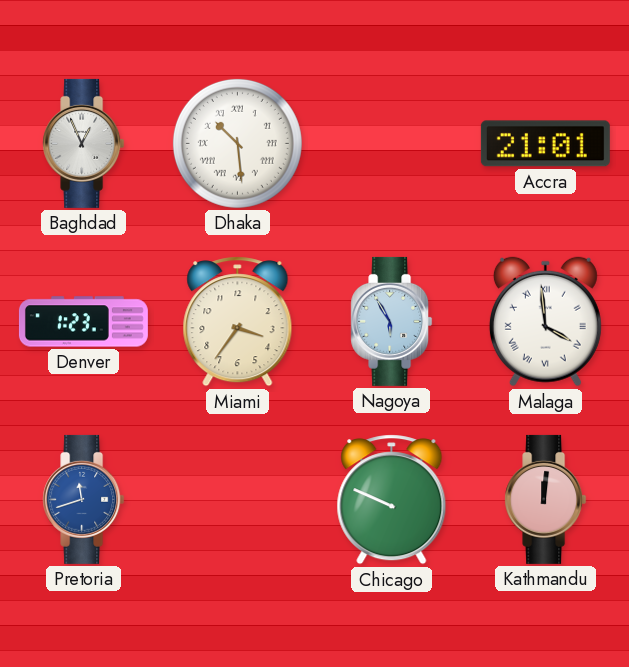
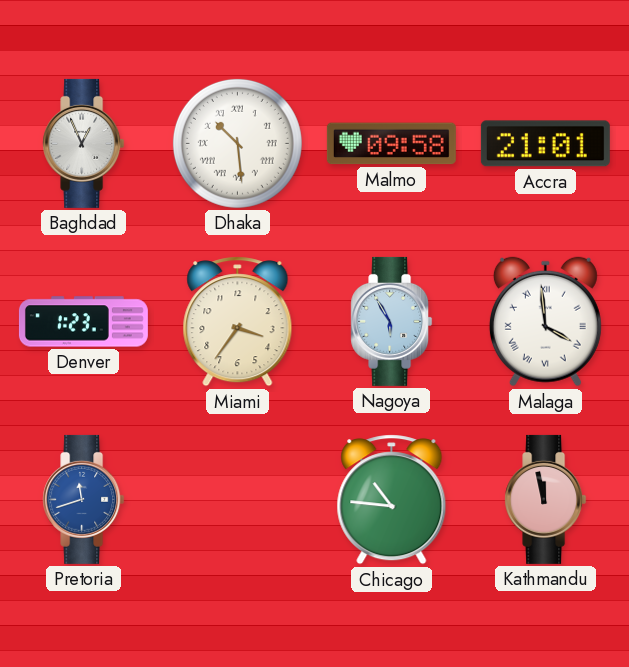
Malmo: none -> 09:58 (391, 144)
Chicago: 9:49 -> 10:46 (392, 500)
Kathmandu: 12:01 -> 11:58 (546, 499)
